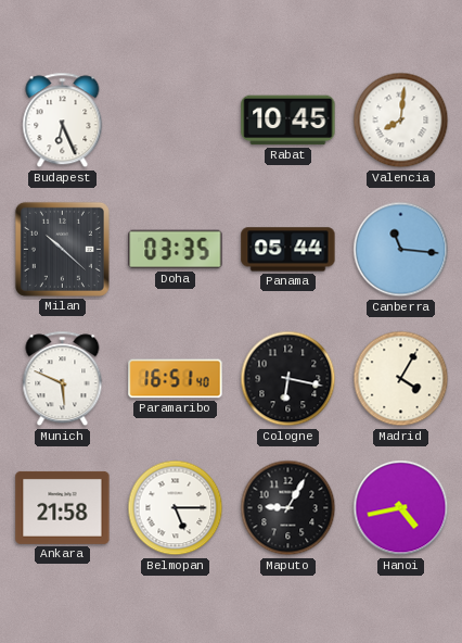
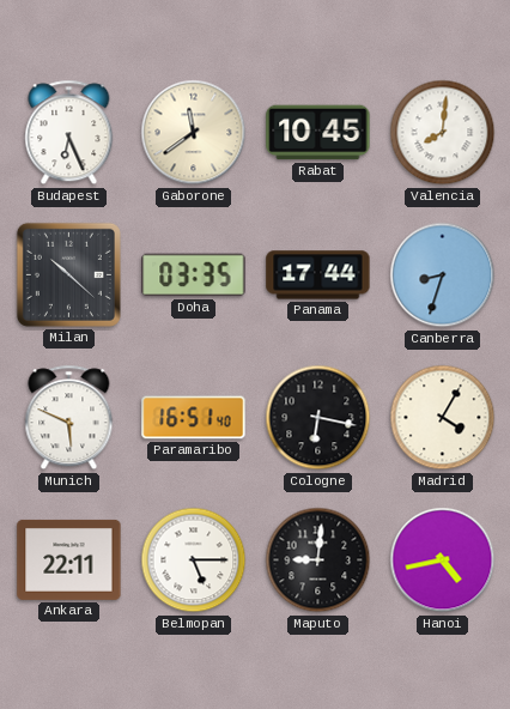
Gaborone: none -> 11:39 (194, 133)
Panama: 05:44 -> 17:44 (318, 275)
Canberra: 11:16 -> 8:33 (443, 275)
Ankara: 21:58 -> 22:11 (69, 559)
Maputo: 9:05 -> 9:01 (318, 560)
